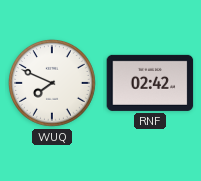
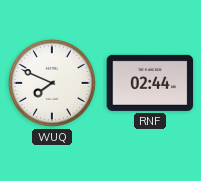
RNF: 02:42 -> 02:44 (150, 83)
